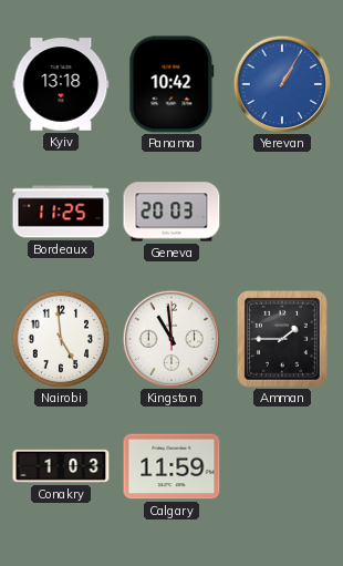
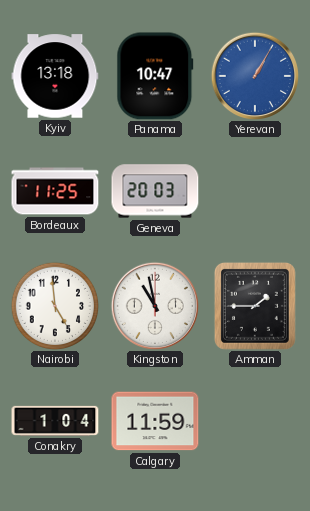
Panama: 10:42 -> 10:47 (155, 76)
Kingston: 10:59 -> 10:58 (154, 305)
Conakry: 1:03 -> 1:04 (55, 421)
